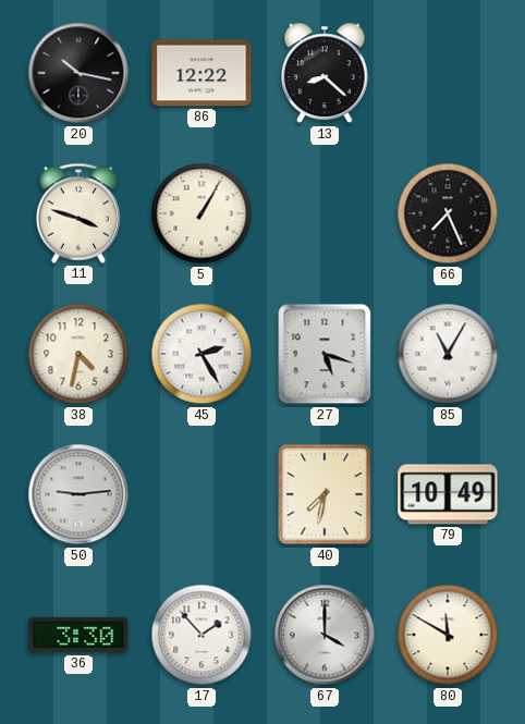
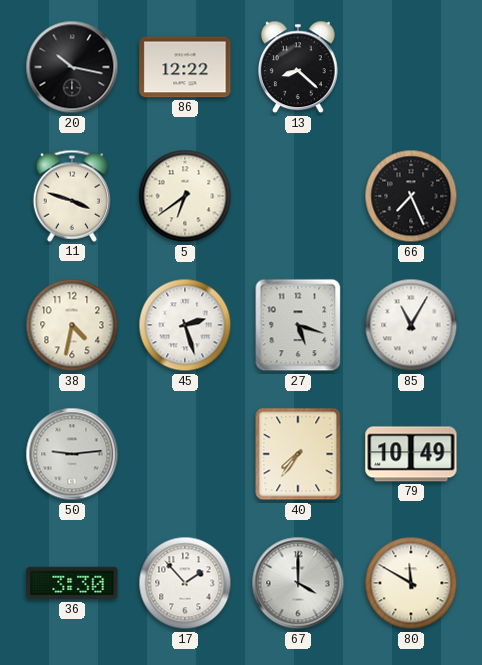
5: 1:05 -> 6:39 (185, 196)
45: 2:25 -> 2:27 (185, 325)
40: 7:32 -> 7:36 (298, 454)
